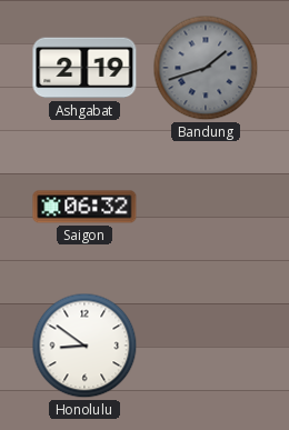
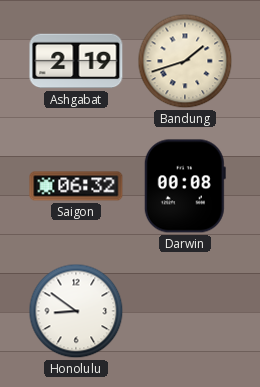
Bandung dial: grey -> cream (185, 61)
Darwin: none -> 00:08 (185, 186)
